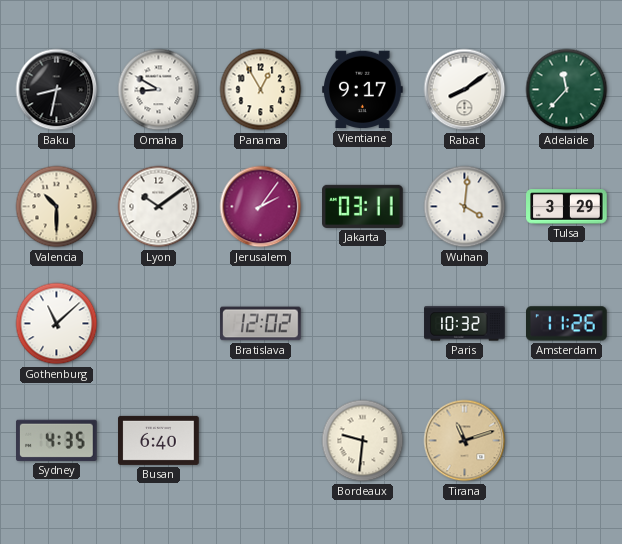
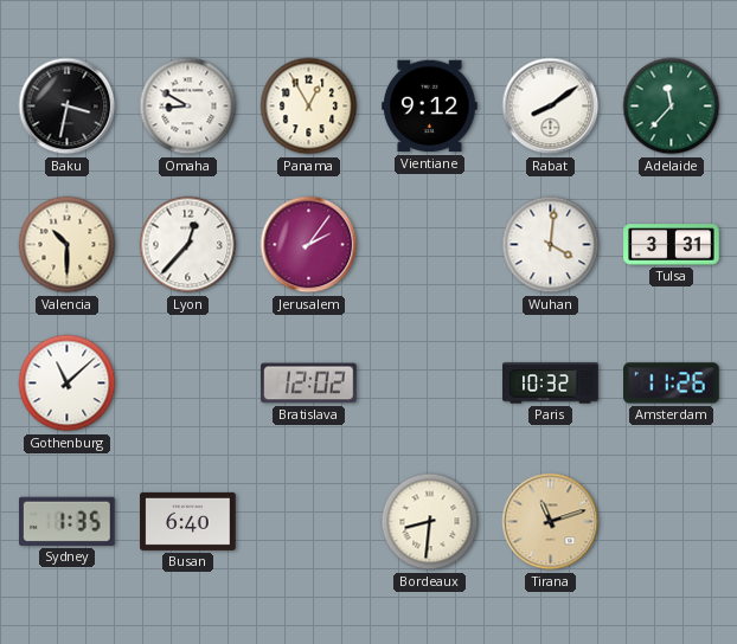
Baku: 8:32 -> 3:32 (68, 107)
Vientiane: 9:17 -> 9:12 (430, 107)
Lyon: 10:09 -> 12:37 (188, 245)
Jakarta: 03:11 -> none (363, 206)
Tulsa: 3:29 -> 3:31 (672, 245)
Sydney: 4:35 -> 1:35 (68, 521)
Bordeaux: 9:31 -> 8:31 (430, 522)
